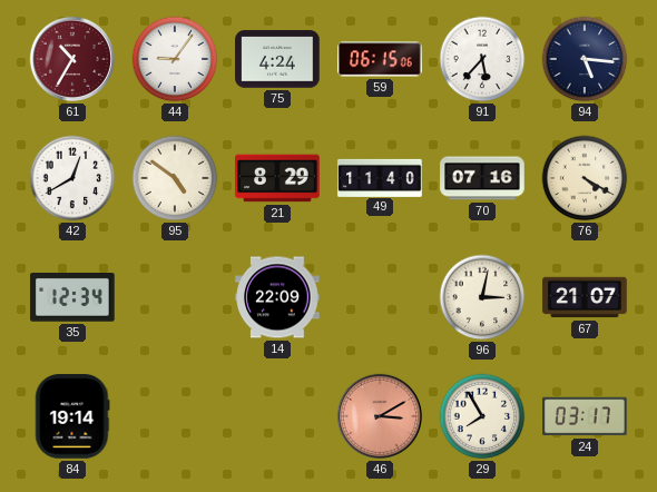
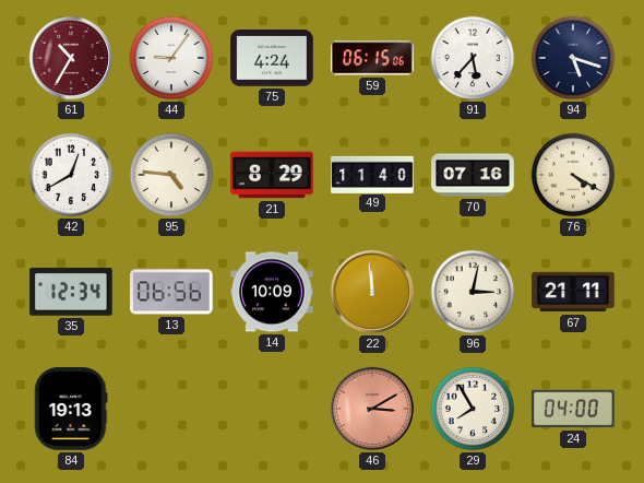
94: 5:16 -> 5:18 (573, 58)
95: 4:51 -> 4:46 (171, 175)
13: none -> 06:56 (171, 292)
14: 22:09 -> 10:09 (272, 292)
22: none -> 11:59 (372, 292)
67: 21:07 -> 21:11 (573, 292)
84: 19:14 -> 19:13 (71, 409)
24: 03:17 -> 04:00 (573, 409)
